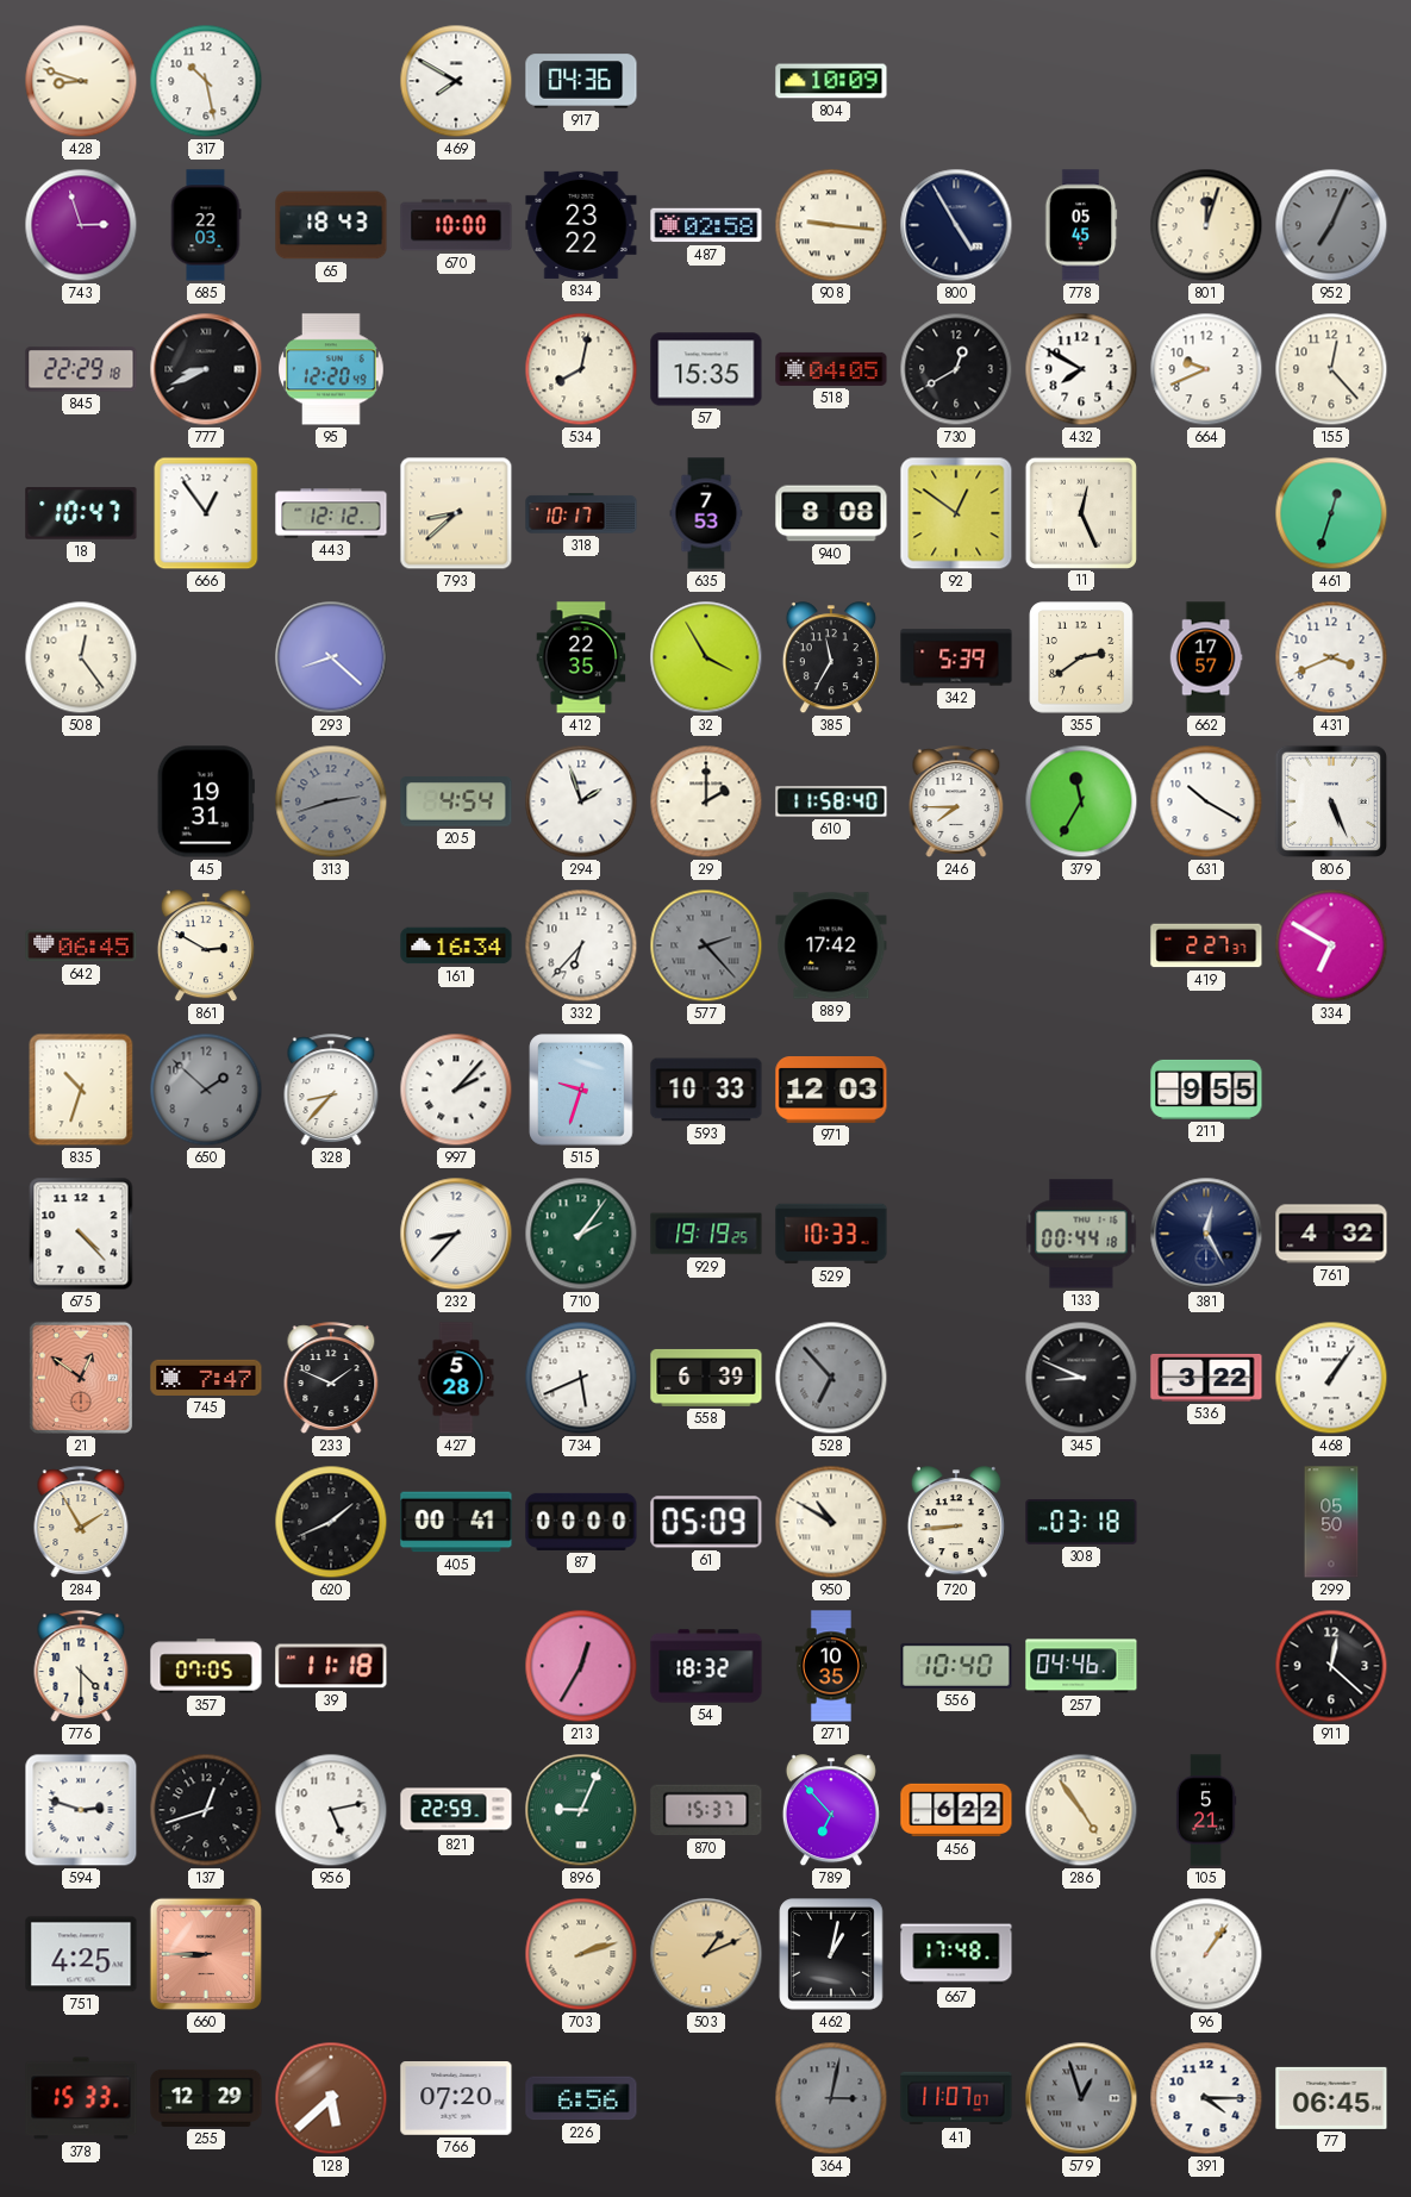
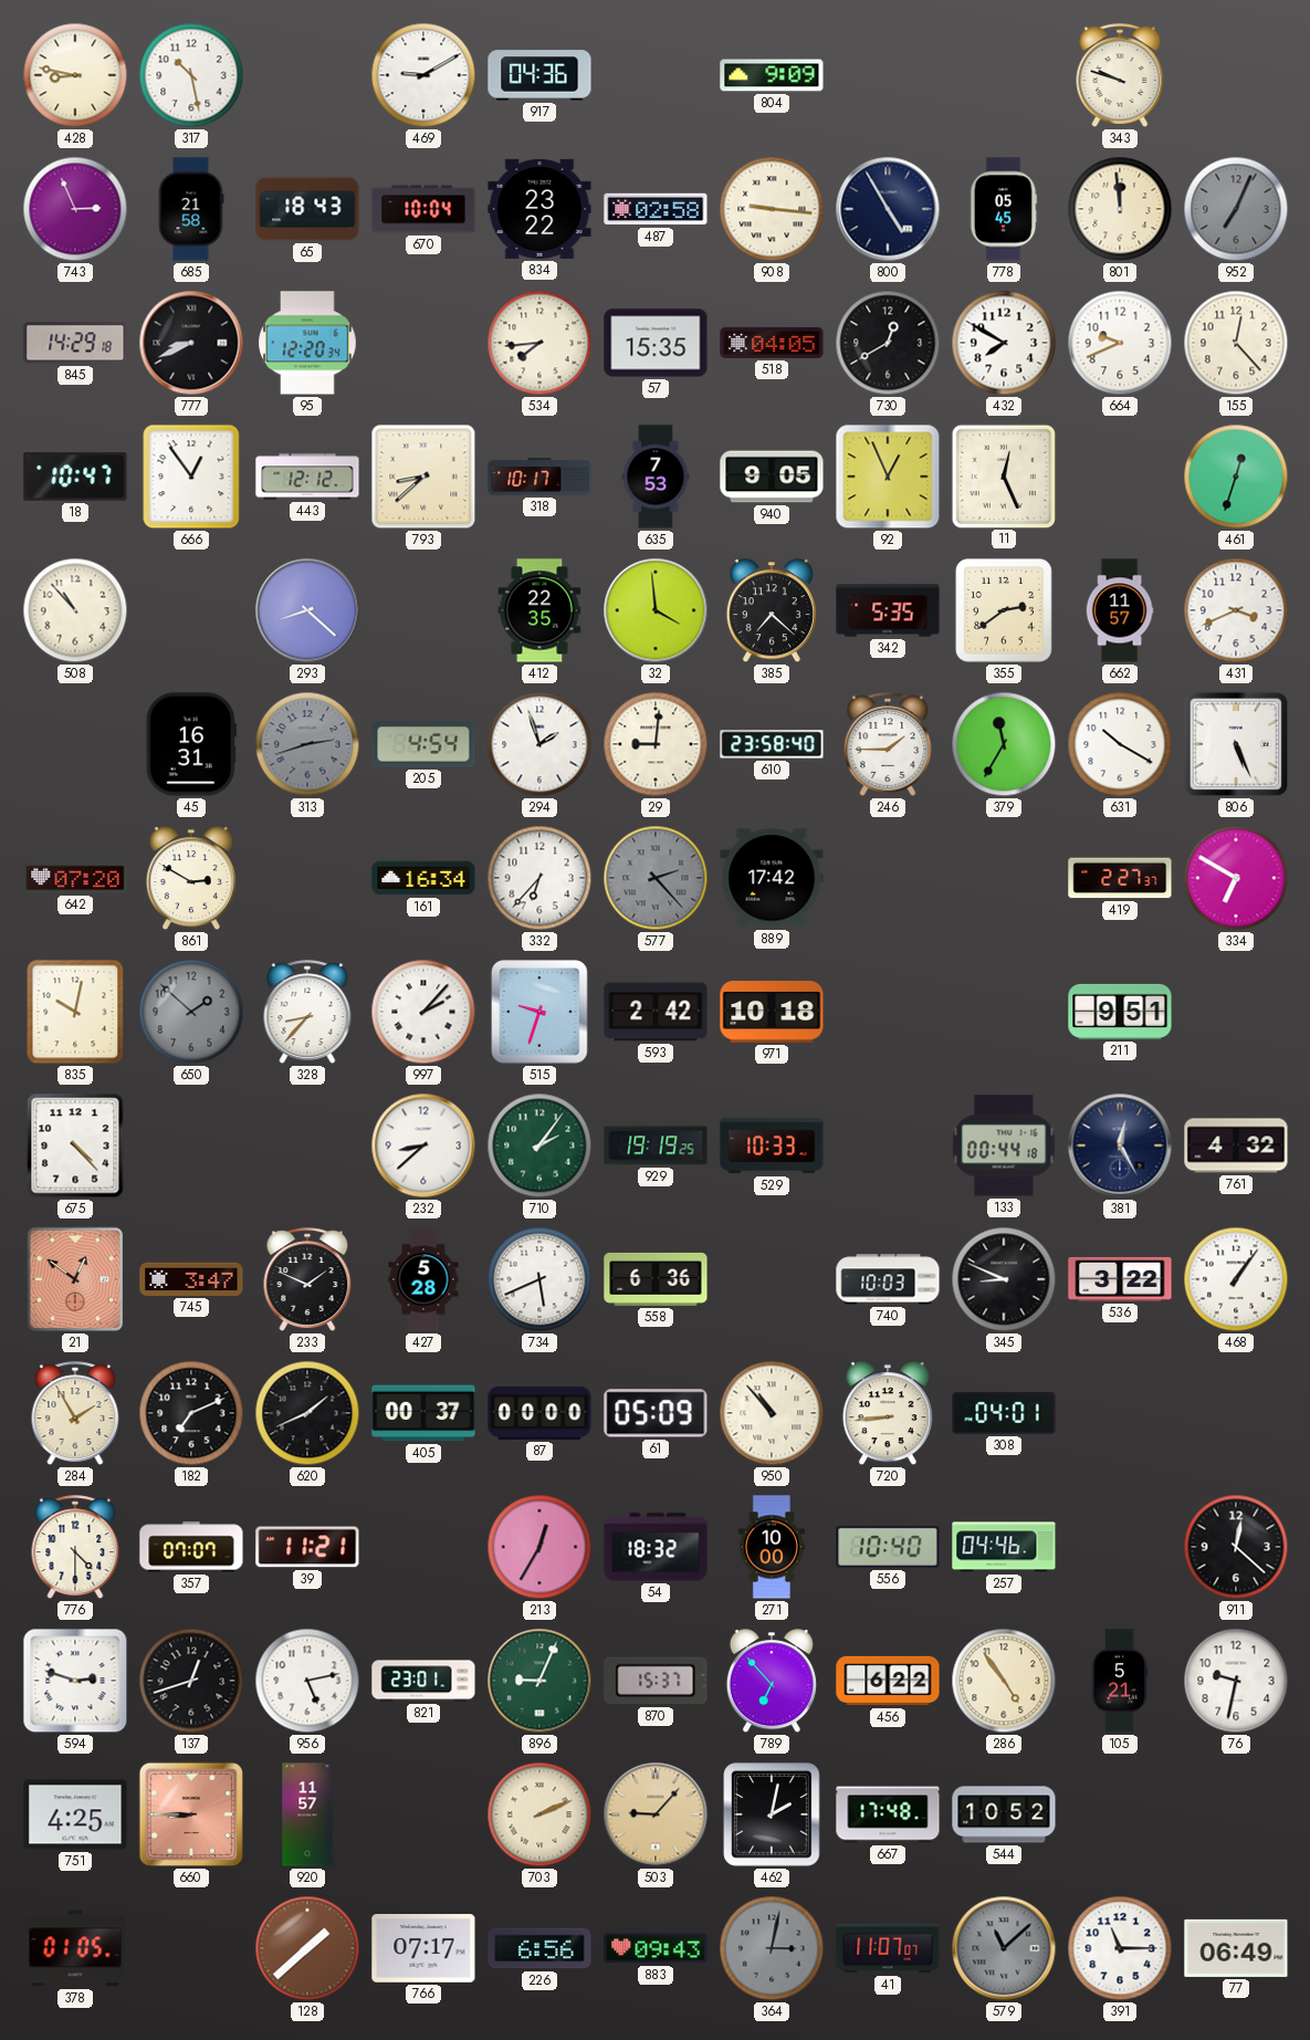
428: 8:48 -> 8:47 (75, 75)
469: 7:50 -> 9:10 (423, 75)
804: 10:09 -> 9:09 (772, 75)
343: none -> 9:48 (1120, 75)
743: 2:57 -> 2:56 (75, 209)
685: 22:03 -> 21:58 (191, 209)
670: 10:00 -> 10:04 (423, 209)
801: 12:03 -> 11:59 (1120, 209)
845: 22:29 -> 14:29 (75, 343)
95: 12:20:49 -> 12:20:34 (307, 343)
534: 8:02 -> 7:44 (539, 343)
940: 8:08 -> 9:05 (772, 477)
92: 12:51 -> 12:56 (888, 477)
508: 12:24 -> 10:53 (75, 610)
32: 3:55 -> 3:59 (656, 610)
385: 11:35 -> 7:22 (772, 611)
342: 5:39 -> 5:35 (888, 610)
662: 17:57 -> 11:57 (1120, 610)
45: 19:31 -> 16:31 (191, 744)
29: 2:00 -> 9:01 (656, 744)
610: 11:58 -> 23:58 (772, 744)
246: 7:45 -> 1:45 (888, 744)
642: 06:45 -> 07:20 (75, 878)
835: 10:33 -> 10:02 (75, 1012)
593: 10:33 -> 2:42 (656, 1012)
971: 12:03 -> 10:18 (772, 1013)
211: 9:55 -> 9:51 (1120, 1012)
232: 8:37 -> 8:38 (423, 1145)
745: 7:47 -> 3:47 (191, 1279)
558: 6:39 -> 6:36 (656, 1279)
528: 6:53 -> none (831, 1378)
740: none -> 10:03 (888, 1279)
182: none -> 7:11 (191, 1413)
405: 00:41 -> 00:37 (423, 1413)
950: 10:50 -> 10:53 (772, 1413)
308: 03:18 -> 04:01 (1004, 1414)
299: 05:50 -> none (1331, 1522)
357: 07:05 -> 07:07 (191, 1547)
39: 11:18 -> 11:21 (307, 1547)
271: 10:35 -> 10:00 (772, 1547)
821: 22:59 -> 23:01 (423, 1681)
76: none -> 9:32 (1236, 1681)
920: none -> 11:57 (307, 1814)
703: 2:12 -> 2:11 (539, 1814)
503: 1:11 -> 9:07 (656, 1814)
462: 1:02 -> 2:02 (772, 1814)
544: none -> 10:52 (1004, 1814)
96: 1:06 -> none (1206, 1954)
378: 15:33 -> 01:05 (75, 1948)
255: 12:29 -> none (206, 2098)
128: 5:38 -> 1:38 (307, 1948)
766: 07:20 -> 07:17 (423, 1949)
883: none -> 09:43 (656, 1948)
579: 12:57 -> 11:08 (1004, 1948)
391: 4:15 -> 11:15 (1120, 1948)
77: 06:45 -> 06:49 (1236, 1948)
